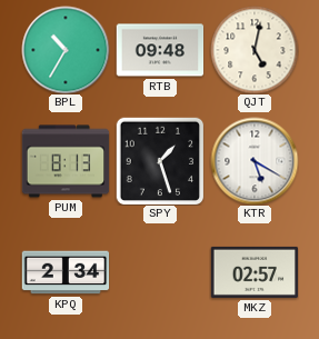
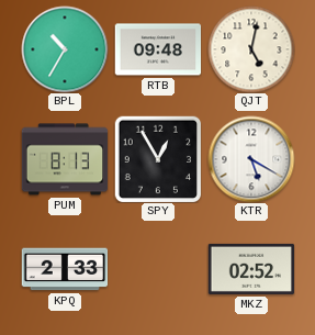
SPY: 1:27 -> 12:55 (158, 159)
KPQ: 2:34 -> 2:33 (65, 269)
MKZ: 02:57 -> 02:52 (251, 269)
